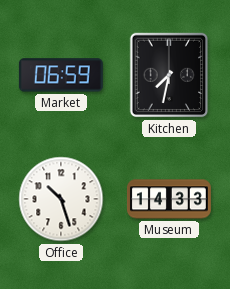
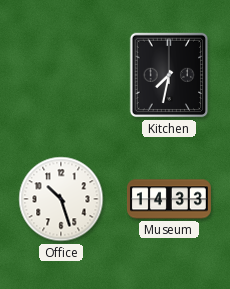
Market: 06:59 -> none (61, 75)
